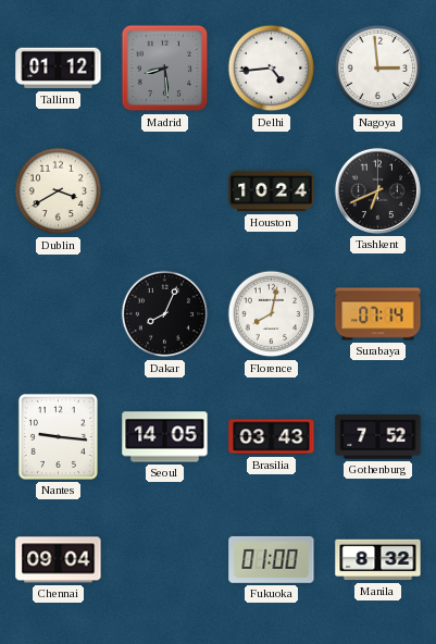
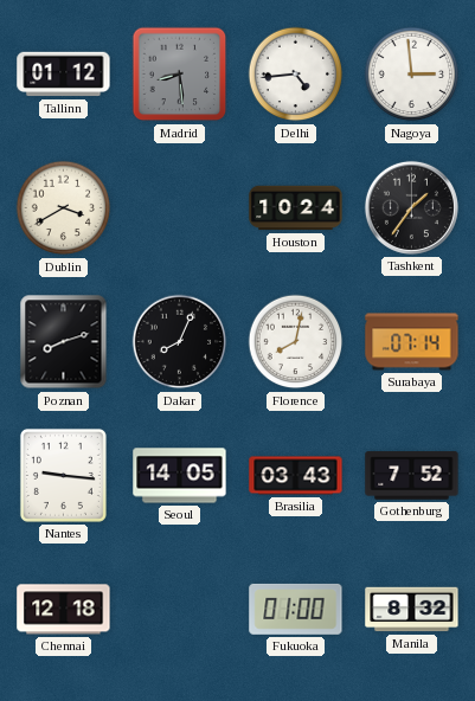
Tashkent: 6:41 -> 1:36 (411, 207)
Poznan: none -> 8:12 (64, 342)
Chennai: 09:04 -> 12:18 (64, 610)
